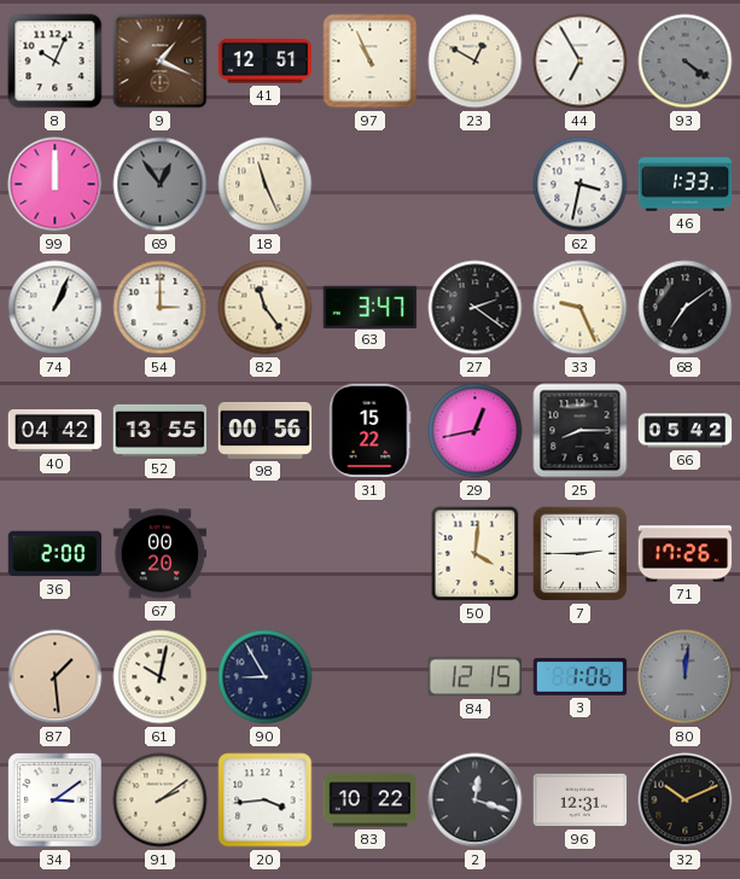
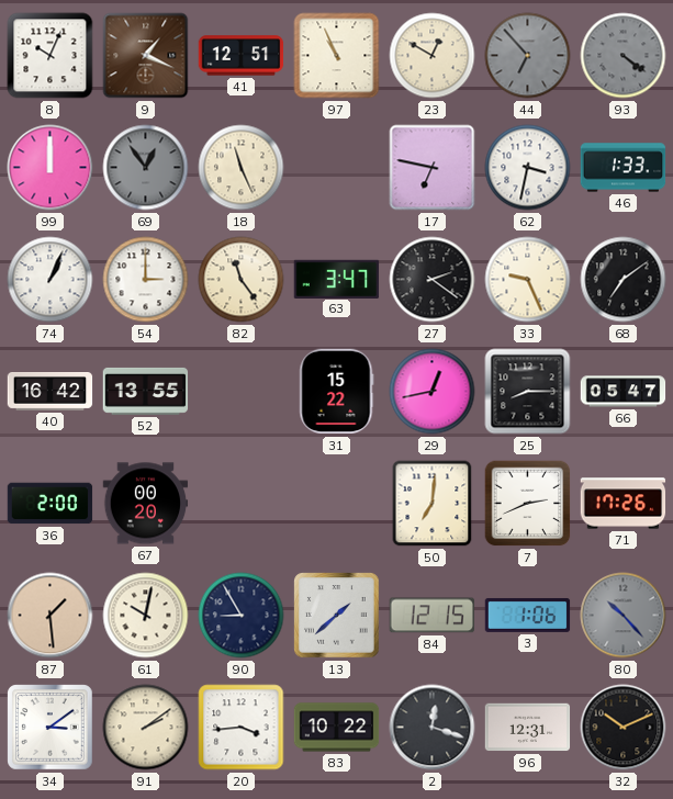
44: 6:55 -> 6:53 (528, 56)
44 dial: white -> grey (528, 56)
17: none -> 6:47 (433, 168)
40: 04:42 -> 16:42 (51, 392)
98: 00:56 -> none (266, 430)
66: 05:42 -> 05:47 (624, 392)
50: 4:01 -> 7:01 (433, 504)
7: 2:45 -> 2:41 (528, 504)
13: none -> 1:38 (337, 616)
80: 12:01 -> 10:23 (624, 616)
